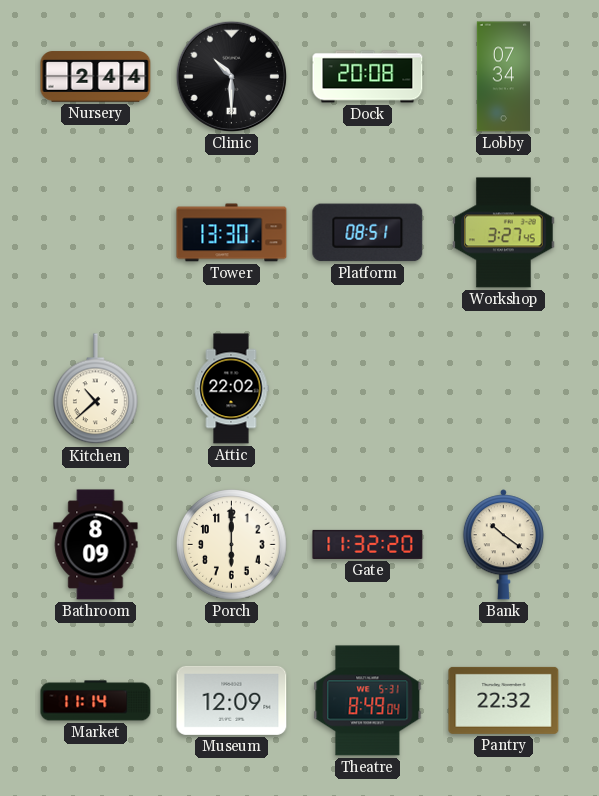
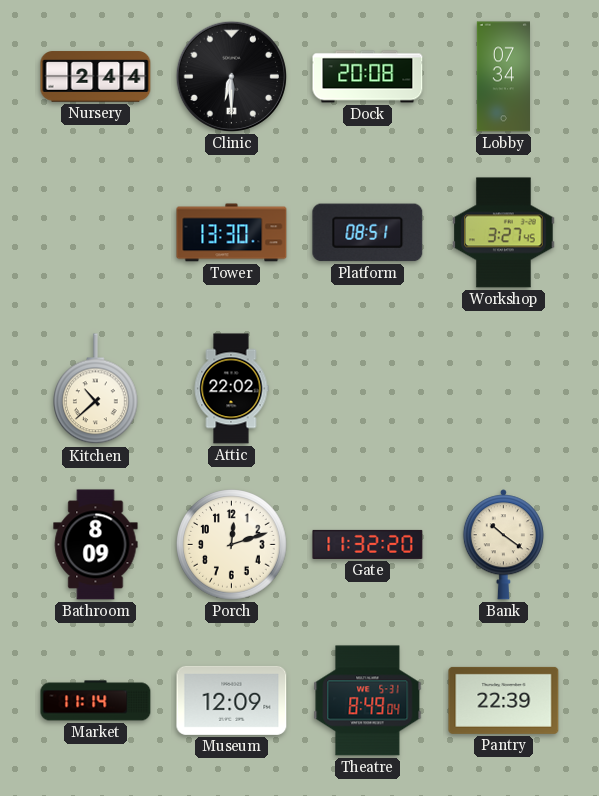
Clinic: 10:30 -> 6:30 (231, 76)
Porch: 6:00 -> 12:12 (232, 545)
Pantry: 22:32 -> 22:39 (504, 700)
